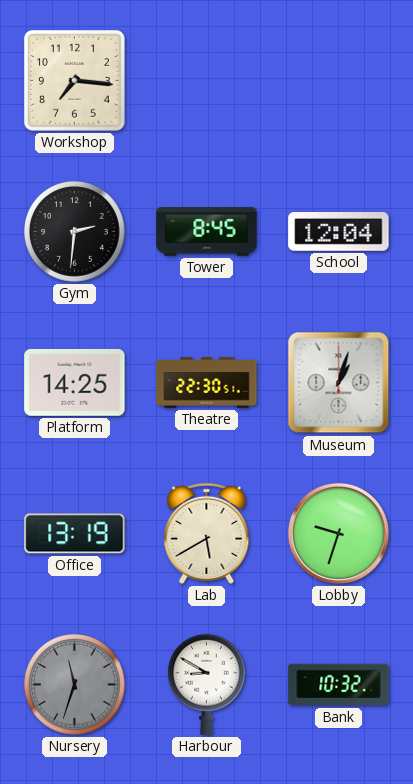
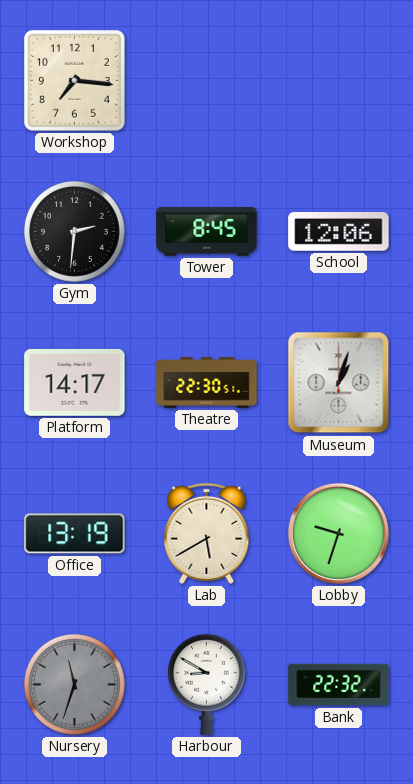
School: 12:04 -> 12:06 (339, 232)
Platform: 14:25 -> 14:17 (75, 382)
Bank: 10:32 -> 22:32 (339, 685)
